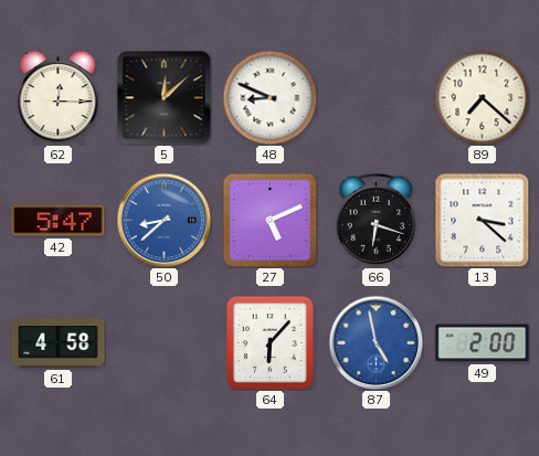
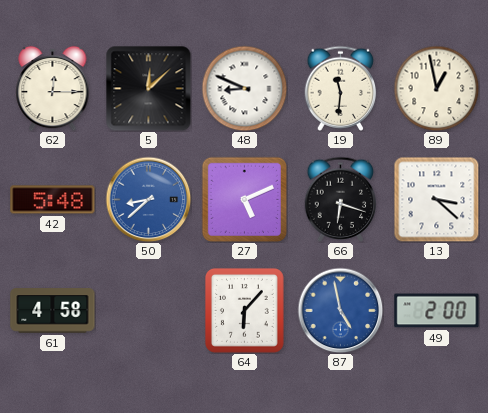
19: none -> 11:31 (341, 88)
89: 7:22 -> 12:58 (436, 88)
42: 5:47 -> 5:48 (53, 200)
